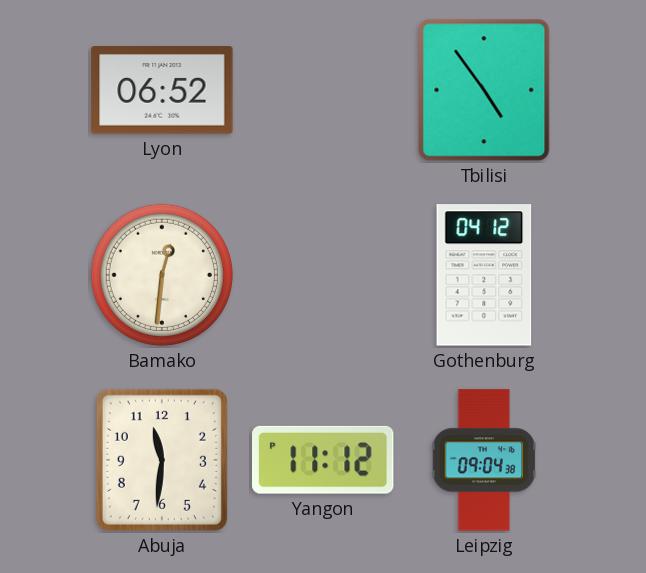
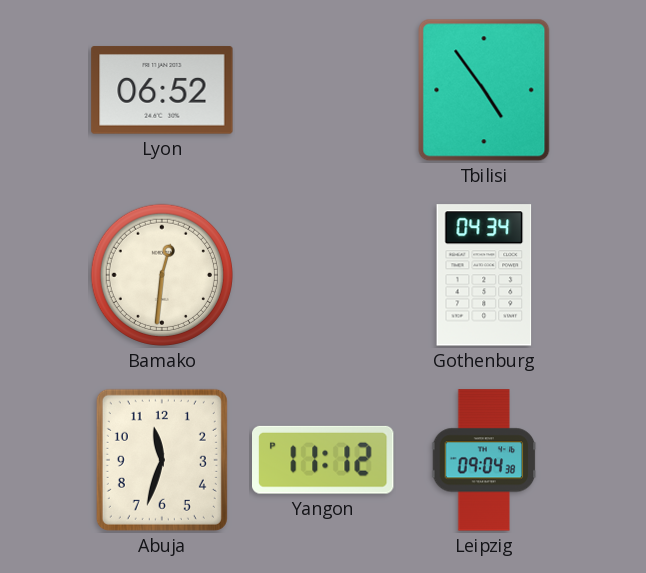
Gothenburg: 04:12 -> 04:34 (484, 275)
Abuja: 11:31 -> 11:33 (162, 460)
